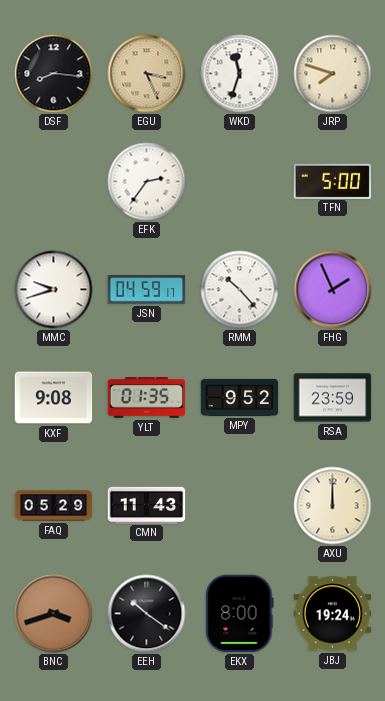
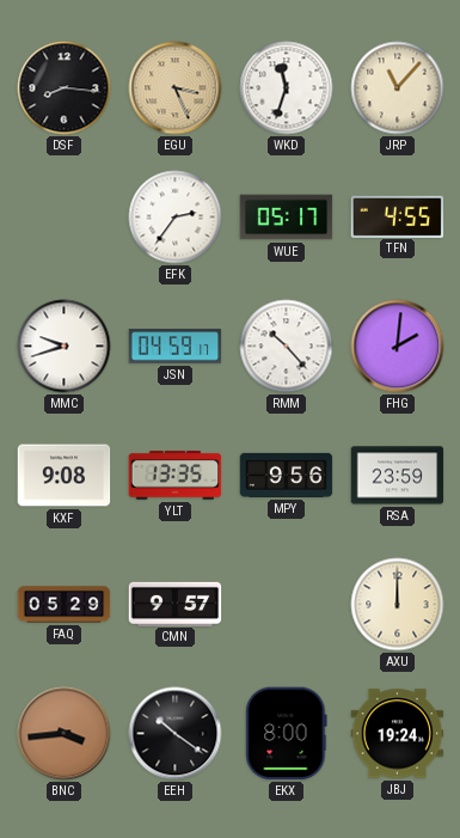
JRP: 7:48 -> 11:07 (398, 88)
WUE: none -> 05:17 (287, 218)
TFN: 5:00 -> 4:55 (398, 216)
FHG: 1:56 -> 2:01 (398, 347)
YLT: 01:35 -> 13:35 (176, 476)
MPY: 9:52 -> 9:56 (287, 475)
CMN: 11:43 -> 9:57 (176, 604)
BNC: 3:42 -> 3:44 (65, 734)
